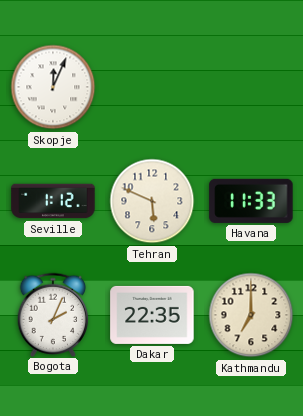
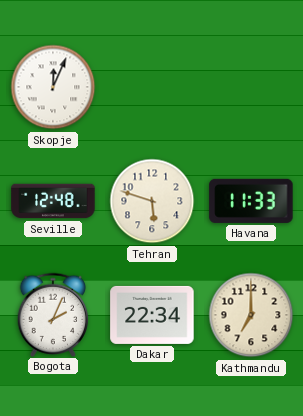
Seville: 1:12 -> 12:48 (53, 201)
Tehran: 5:49 -> 5:48 (152, 201)
Dakar: 22:35 -> 22:34 (152, 315)
